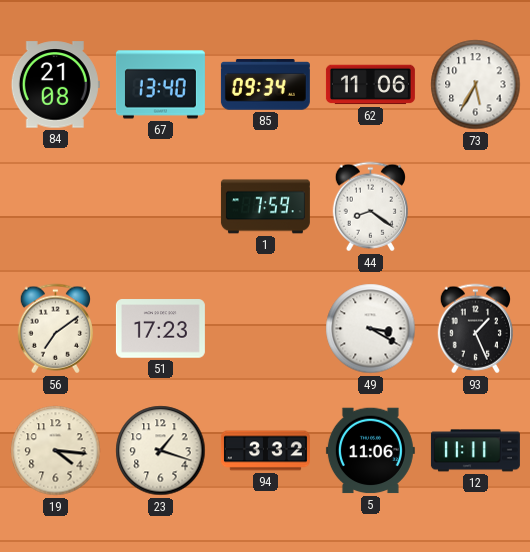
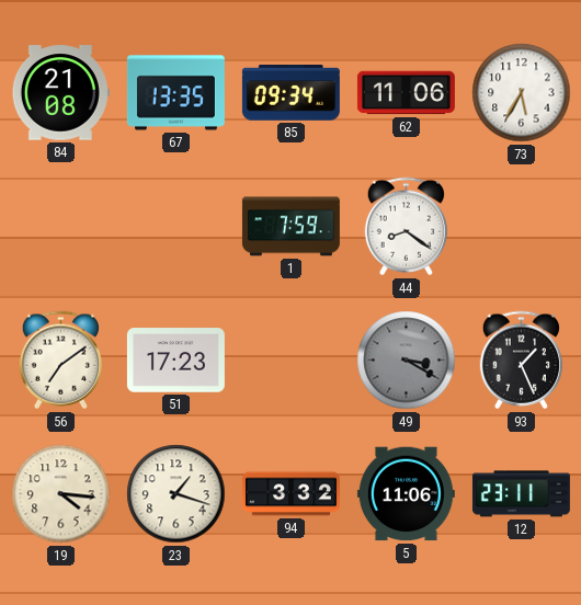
67: 13:40 -> 13:35 (175, 93)
49 dial: white -> grey (407, 361)
12: 11:11 -> 23:11 (521, 494)
